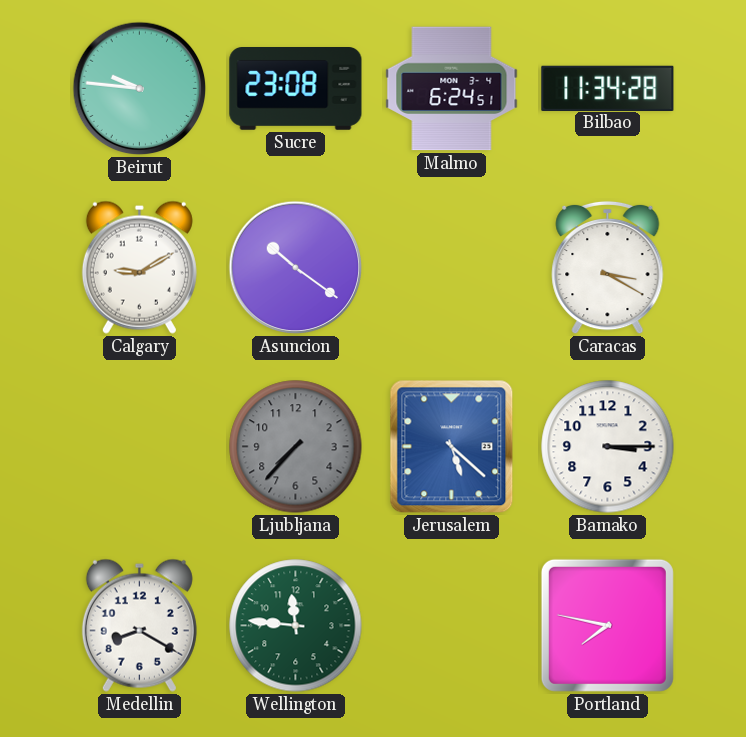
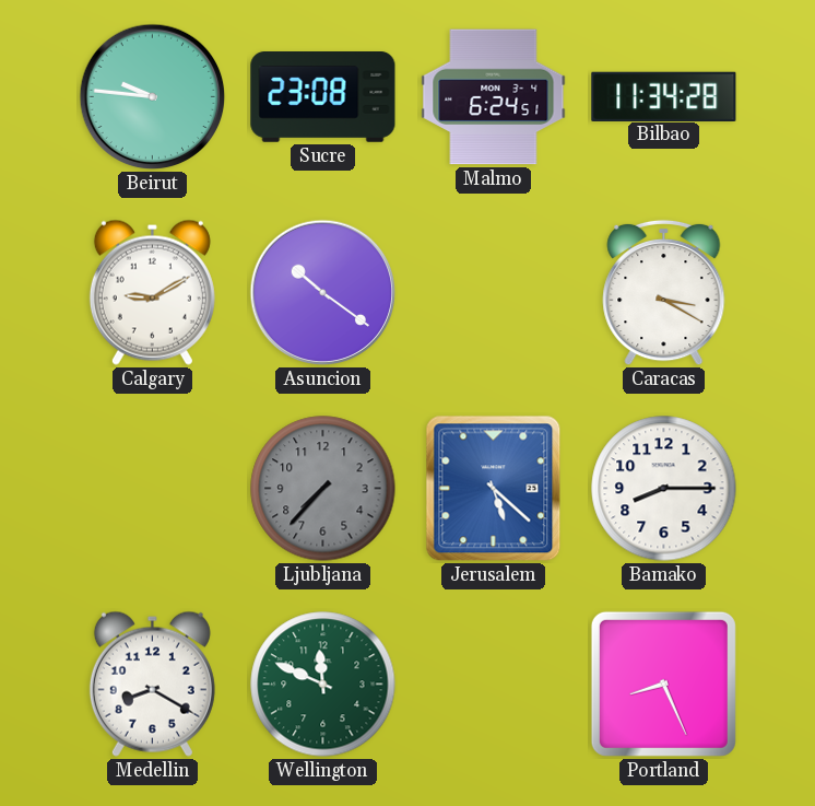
Bamako: 3:15 -> 8:15 (664, 489)
Wellington: 11:46 -> 11:49 (323, 685)
Portland: 7:47 -> 8:26 (663, 684)
